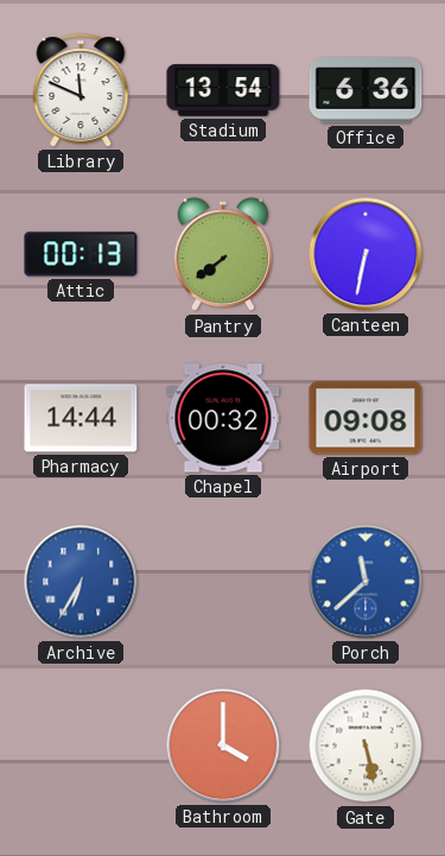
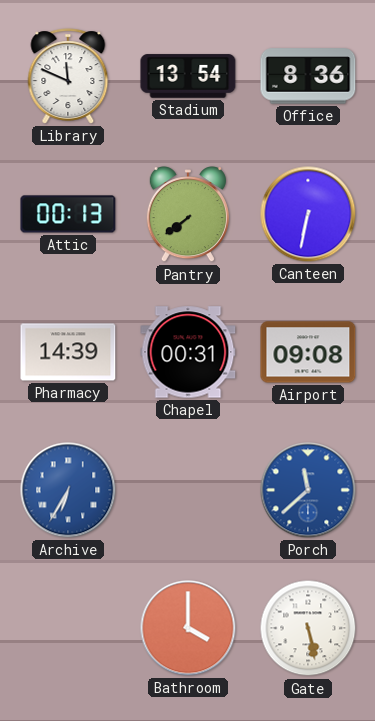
Office: 6:36 -> 8:36 (308, 76)
Pharmacy: 14:44 -> 14:39 (68, 352)
Chapel: 00:32 -> 00:31 (188, 352)
